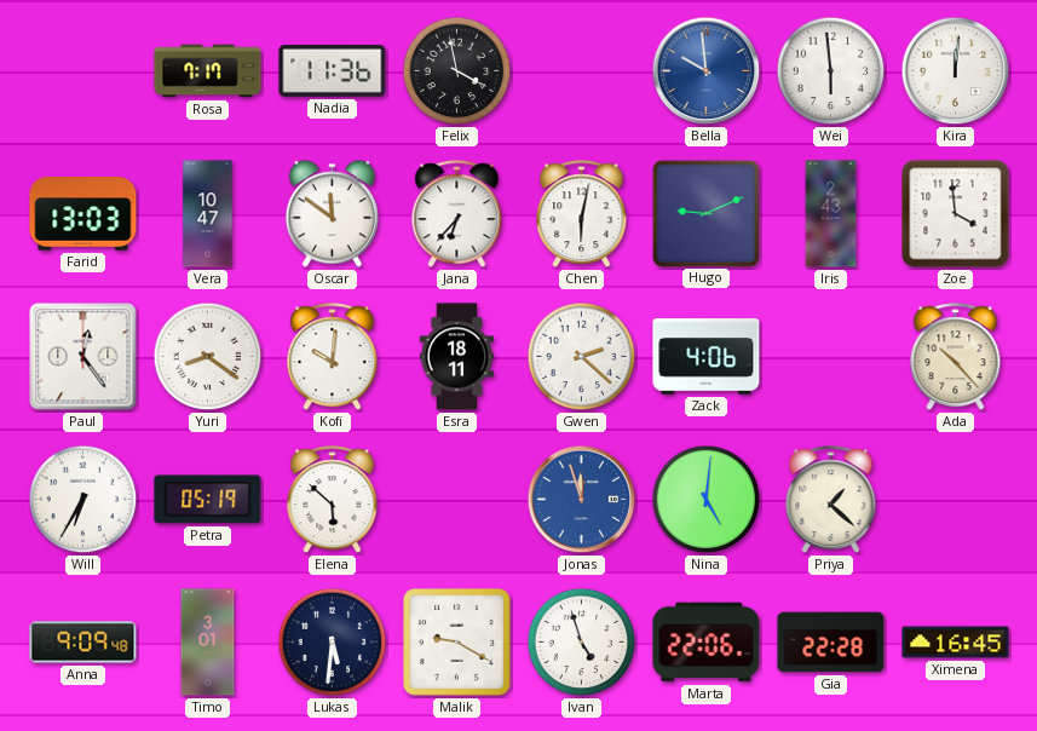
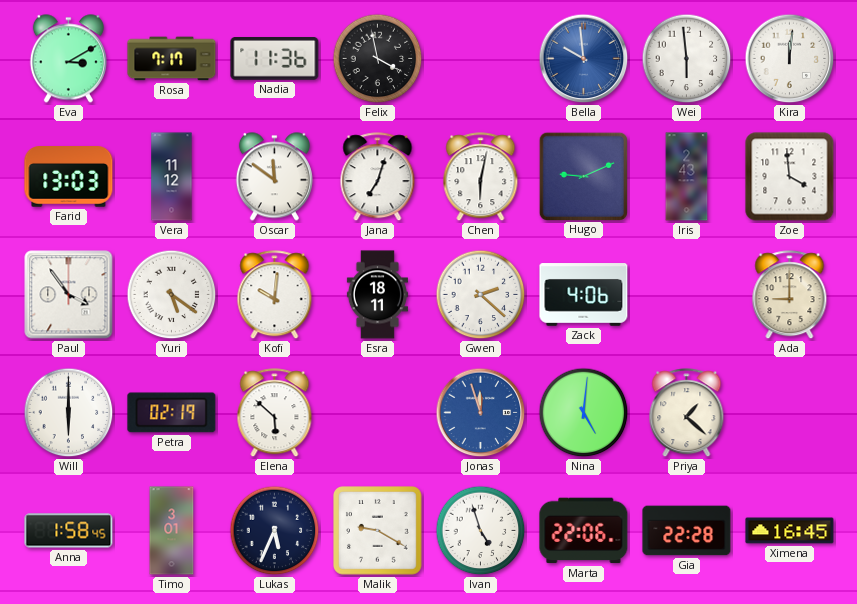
Eva: none -> 3:10 (68, 59)
Vera: 10:47 -> 11:12 (172, 177)
Jana: 6:37 -> 7:03 (378, 177)
Paul: 12:24 -> 3:54 (69, 295)
Yuri: 8:21 -> 5:21 (172, 295)
Ada: 10:23 -> 9:00 (790, 295)
Will: 6:35 -> 6:00 (69, 413)
Petra: 05:19 -> 02:19 (172, 413)
Anna: 9:09 -> 1:58 (69, 531)
Lukas: 5:31 -> 5:34 (275, 531)
